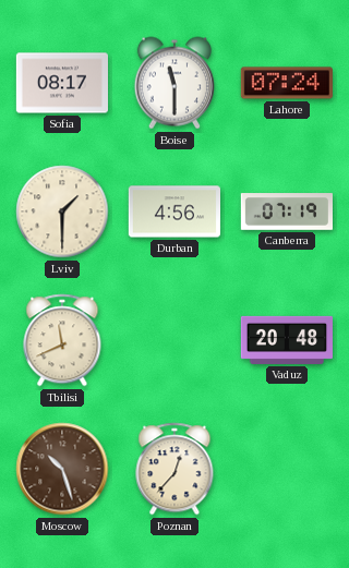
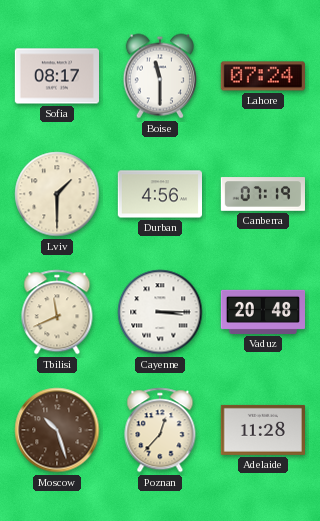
Cayenne: none -> 3:15 (160, 312)
Adelaide: none -> 11:28 (262, 430)
